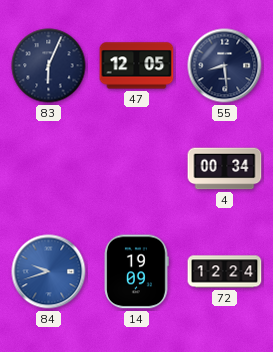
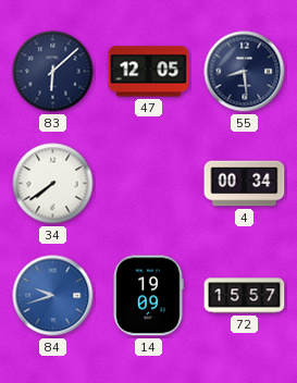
83: 6:04 -> 6:08 (53, 72)
34: none -> 7:39 (53, 184)
72: 12:24 -> 15:57 (245, 296)
